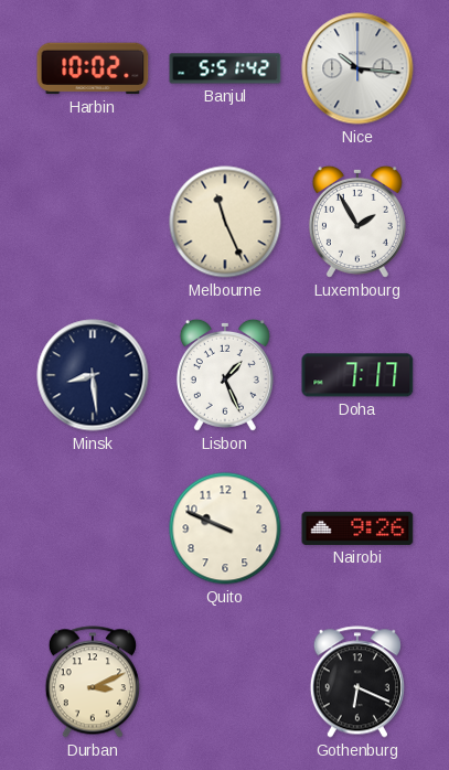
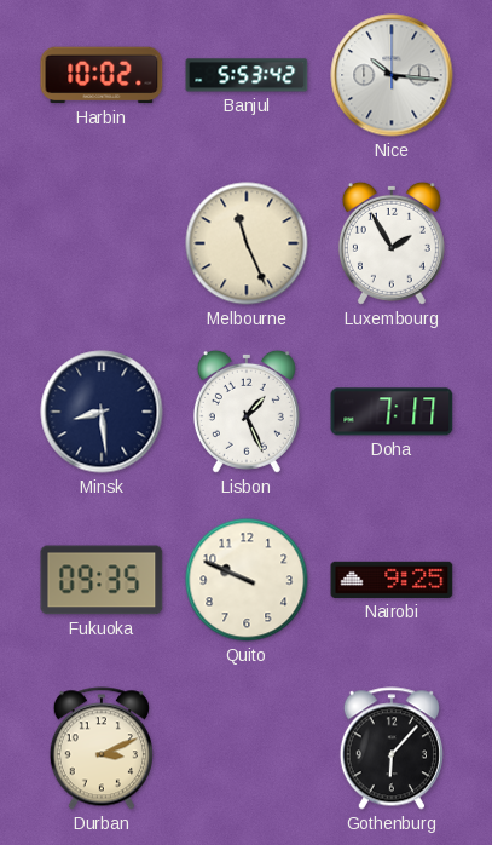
Banjul: 5:51 -> 5:53 (247, 75)
Fukuoka: none -> 09:35 (102, 580)
Nairobi: 9:26 -> 9:25 (392, 580)
Gothenburg: 6:19 -> 6:07 (392, 748)
